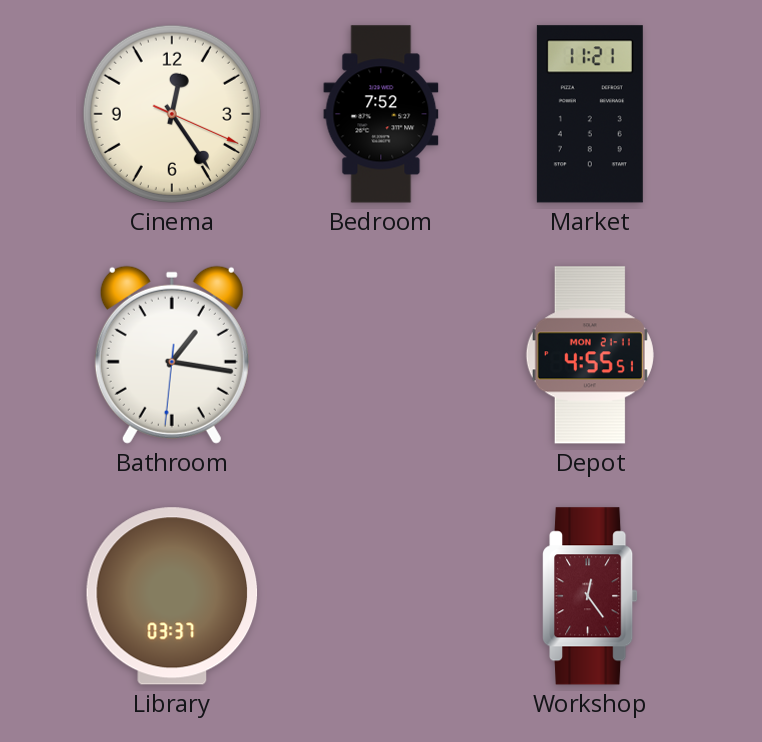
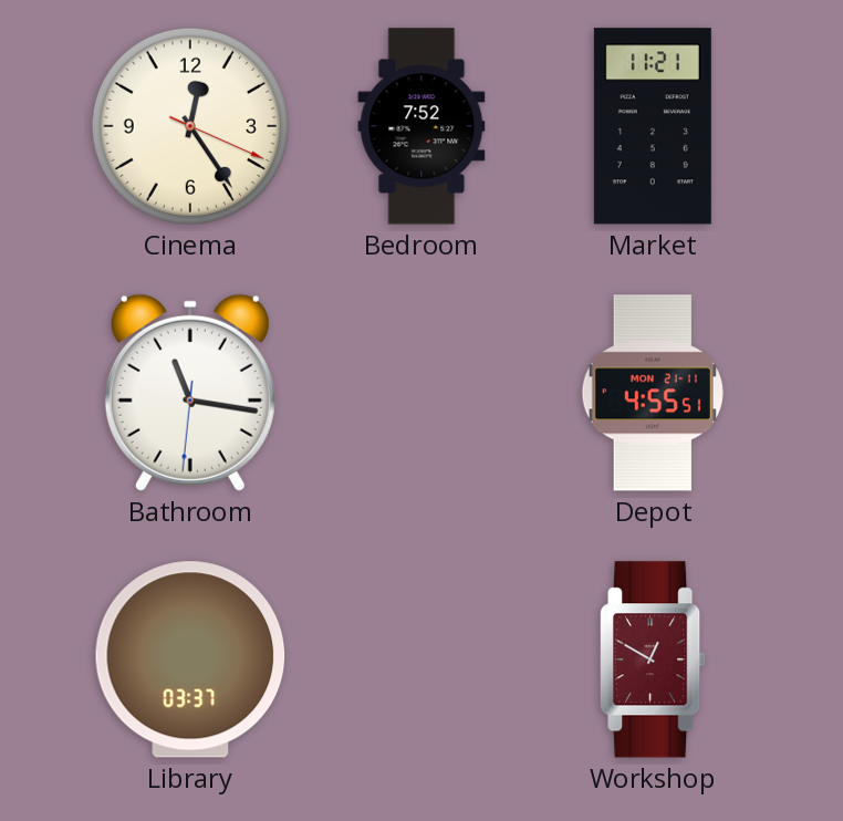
Bathroom: 1:16 -> 11:16 (190, 393)
Workshop: 12:24 -> 12:50 (653, 659)
